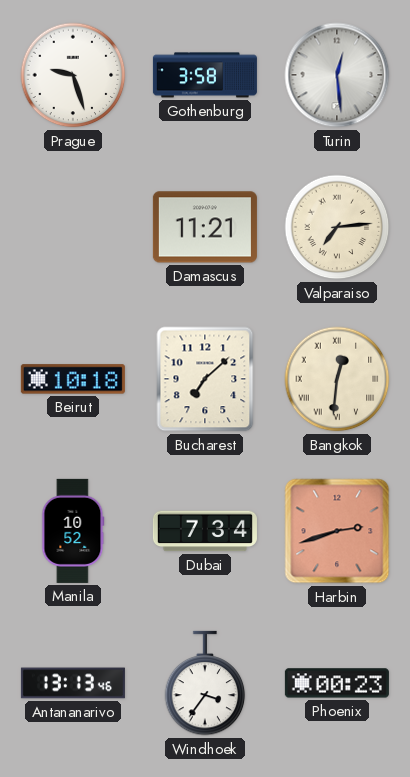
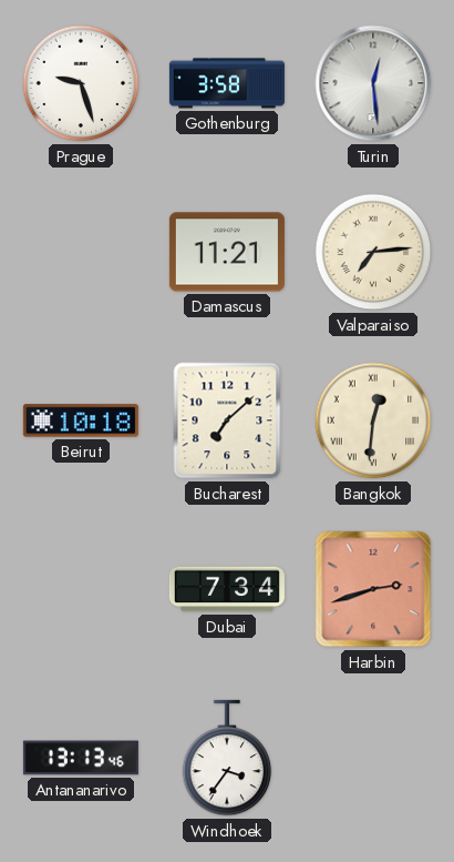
Manila: 10:52 -> none (73, 531)
Phoenix: 00:23 -> none (337, 683)
